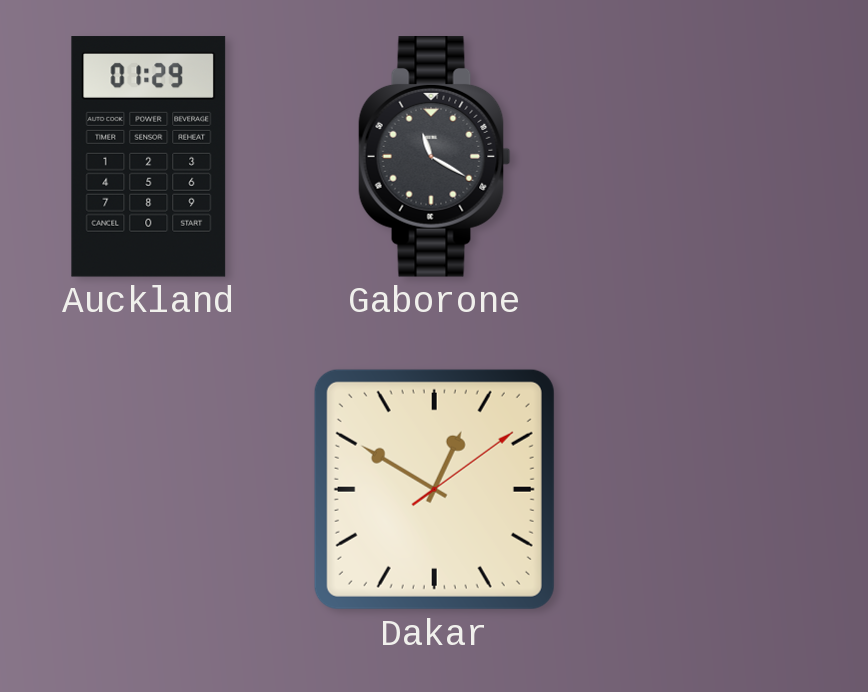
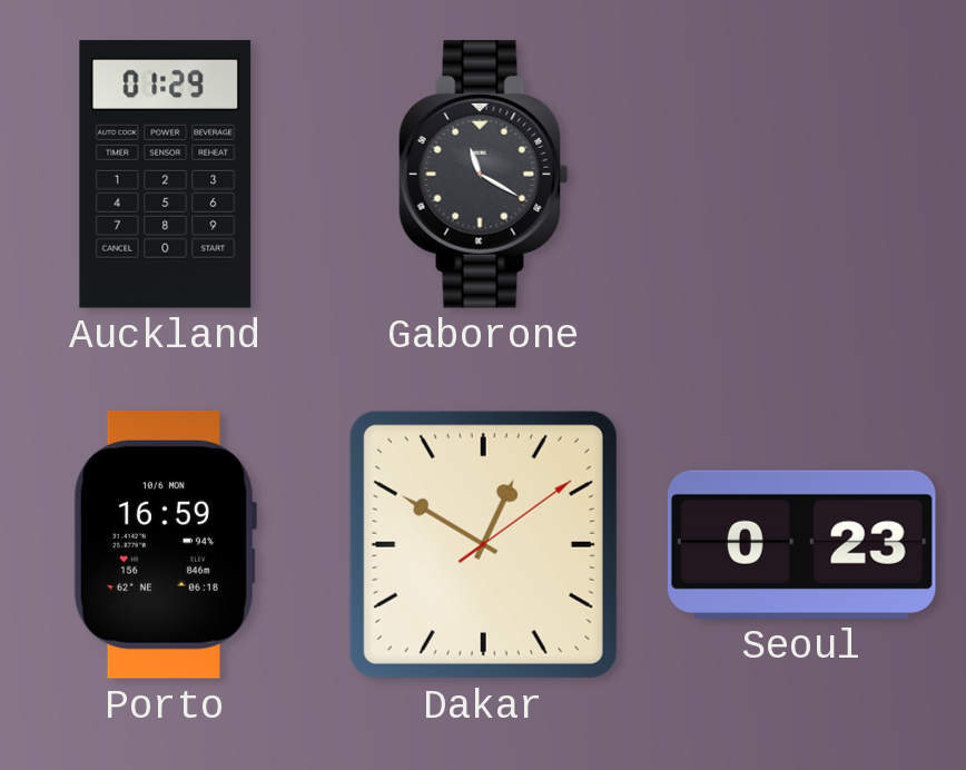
Porto: none -> 16:59 (165, 544)
Seoul: none -> 0:23 (801, 544)
